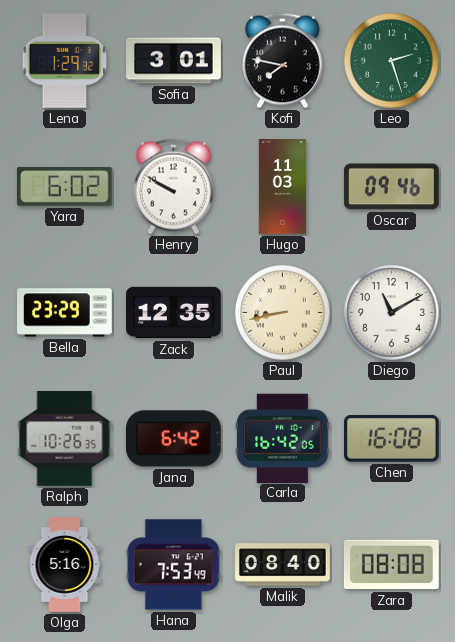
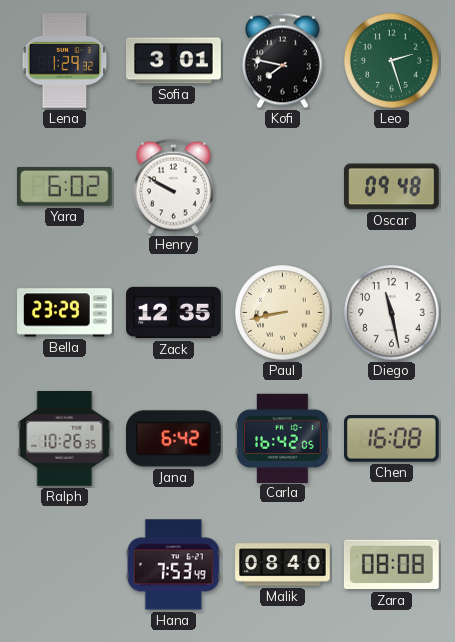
Hugo: 11:03 -> none (282, 187)
Oscar: 09:46 -> 09:48 (391, 187)
Diego: 11:10 -> 11:28 (392, 313)
Olga: 5:16 -> none (65, 565)
